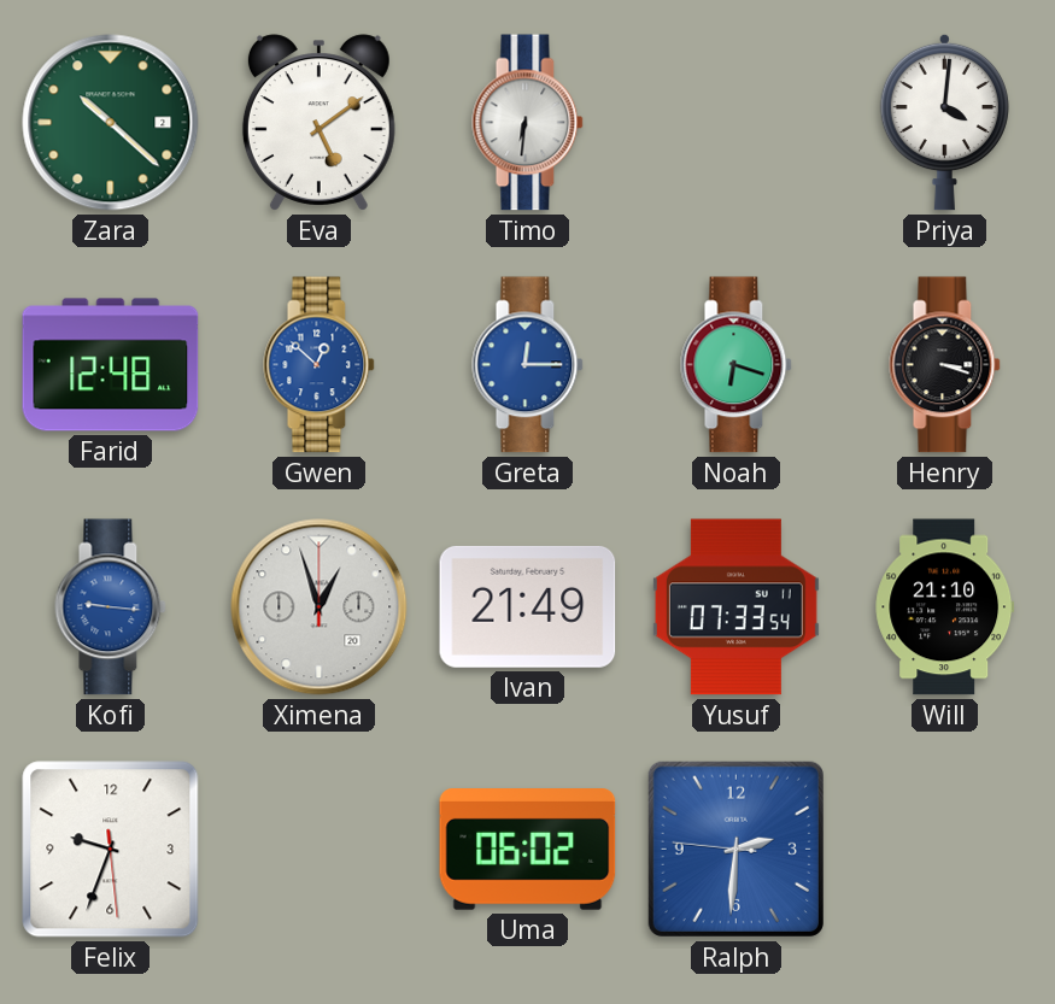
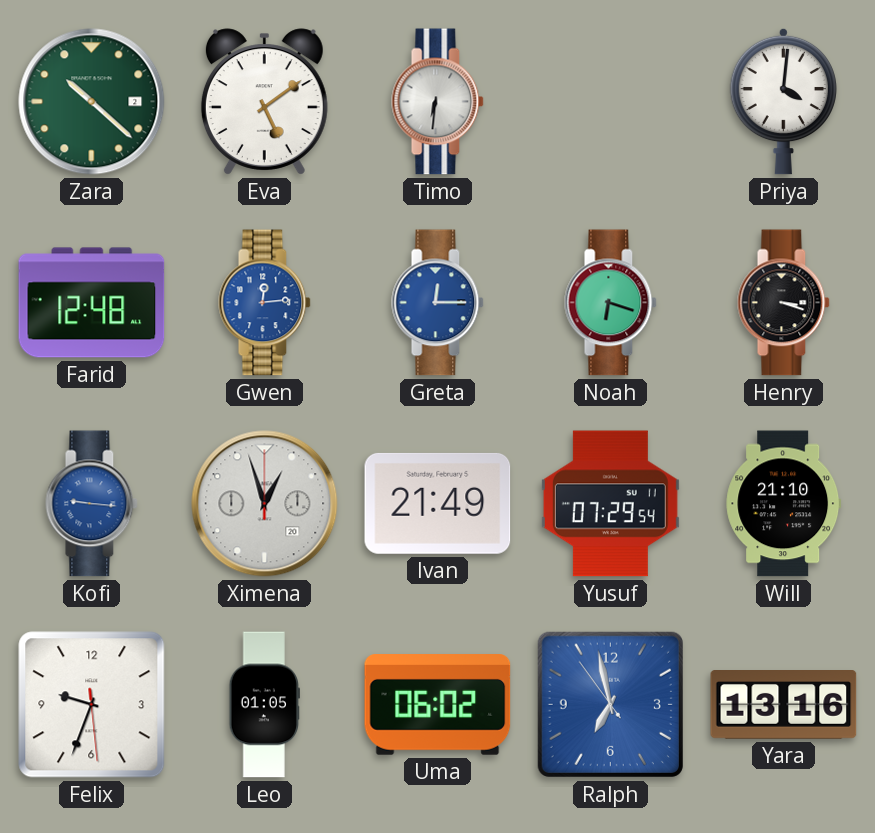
Gwen: 12:52 -> 12:14 (265, 303)
Yusuf: 07:33 -> 07:29 (610, 504)
Leo: none -> 01:05 (264, 705)
Ralph: 2:30 -> 6:57 (610, 704)
Yara: none -> 13:16 (784, 705)
